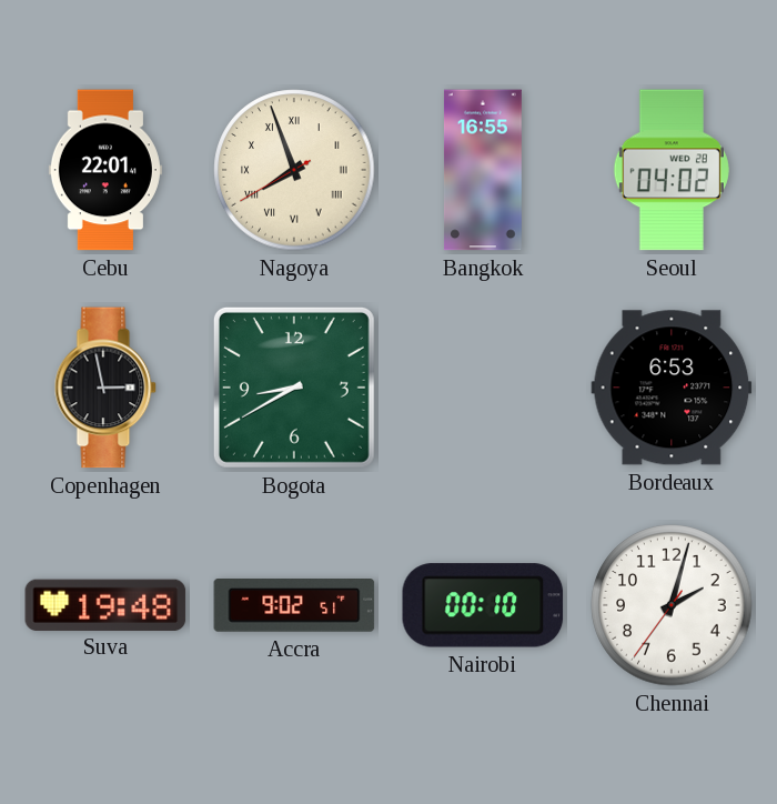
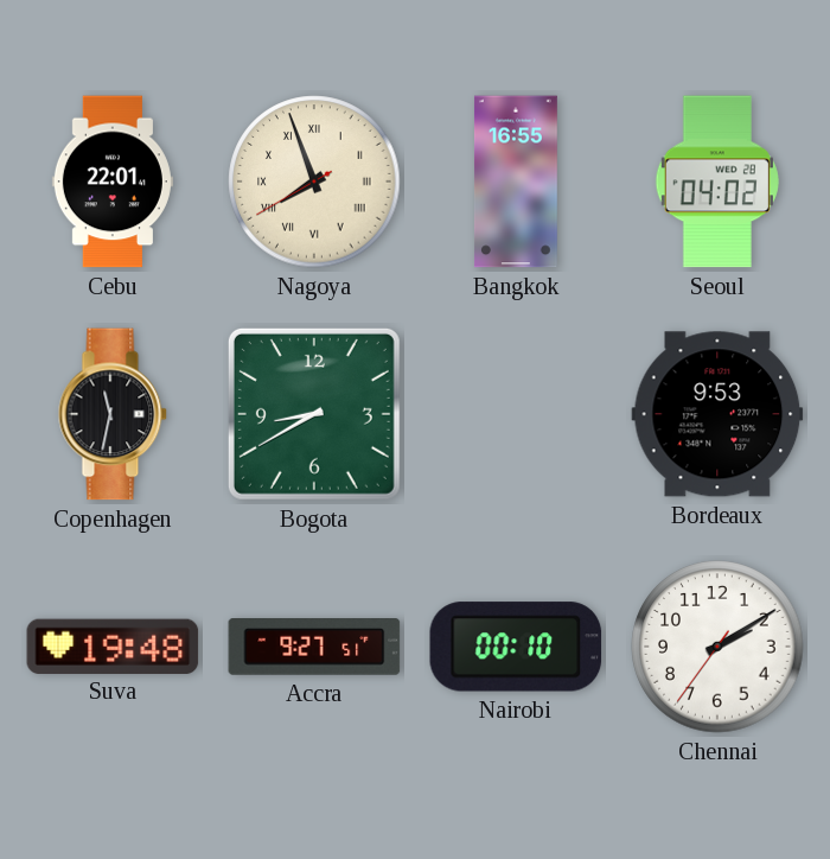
Copenhagen: 2:58 -> 11:32 (113, 414)
Bordeaux: 6:53 -> 9:53 (717, 414)
Accra: 9:02 -> 9:27 (314, 648)
Chennai: 2:02 -> 2:09 (717, 647)
